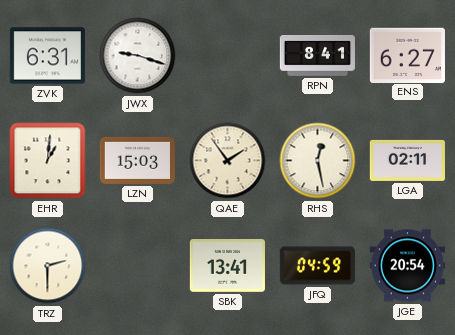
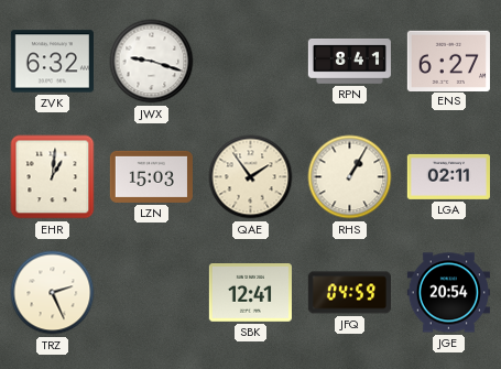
ZVK: 6:31 -> 6:32 (52, 62)
RHS: 12:28 -> 1:05 (350, 177)
TRZ: 2:30 -> 2:26 (53, 293)
SBK: 13:41 -> 12:41 (250, 293)
